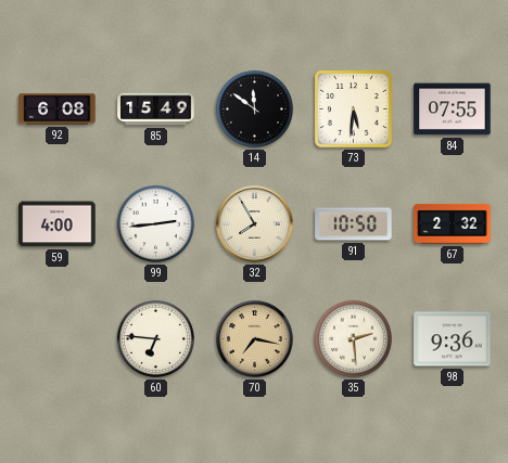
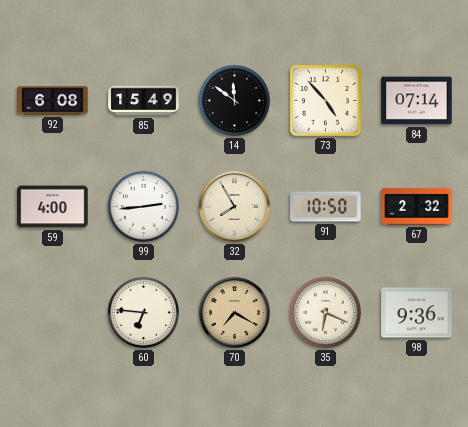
73: 5:31 -> 4:53 (326, 101)
84: 07:55 -> 07:14 (417, 101)
70: 7:17 -> 7:20 (235, 313)
35: 2:29 -> 6:19 (325, 312)
